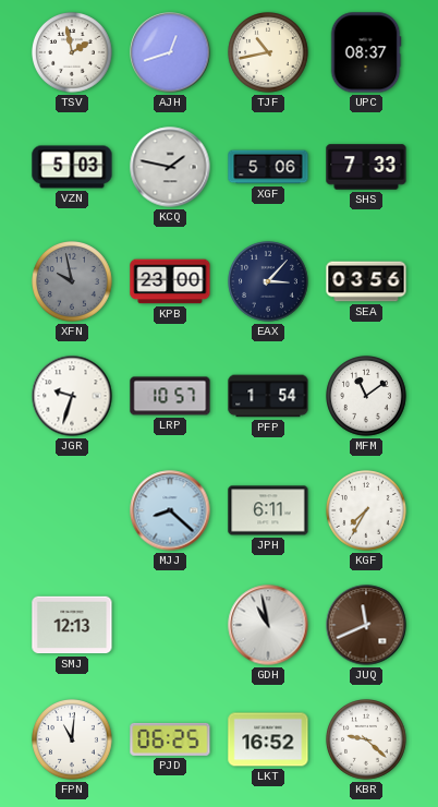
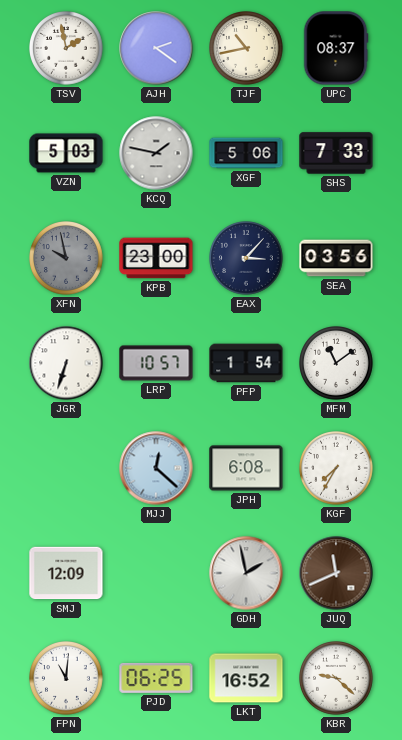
AJH: 12:42 -> 2:21 (156, 48)
JGR: 9:33 -> 6:33 (66, 363)
MJJ: 8:22 -> 12:22 (156, 468)
JPH: 6:11 -> 6:08 (246, 468)
SMJ: 12:13 -> 12:09 (66, 573)
GDH: 10:58 -> 1:58 (246, 573)
